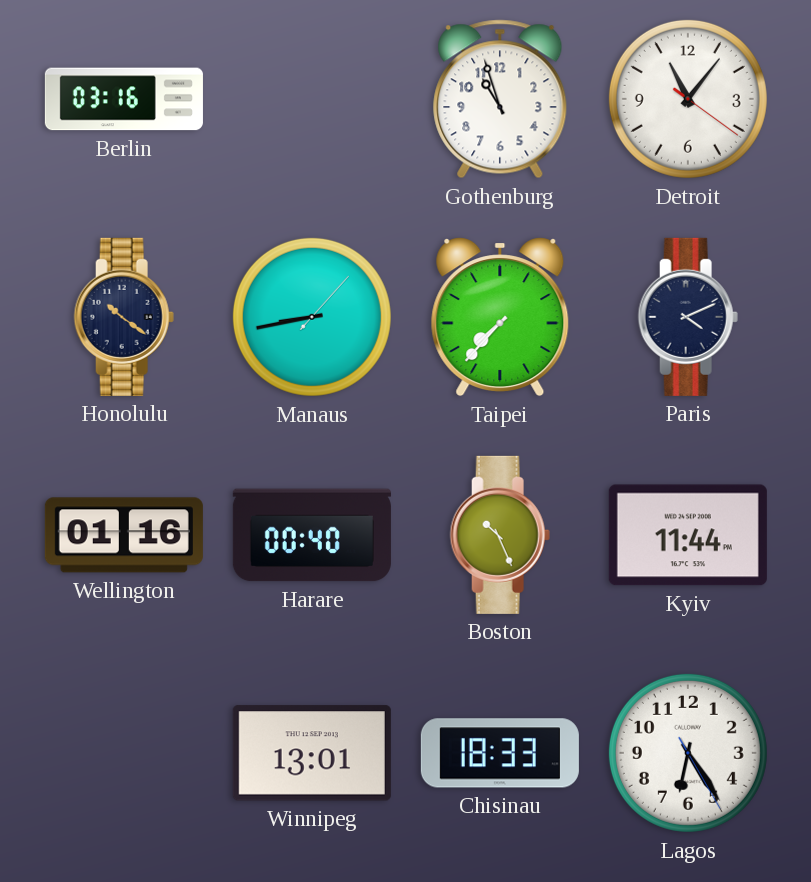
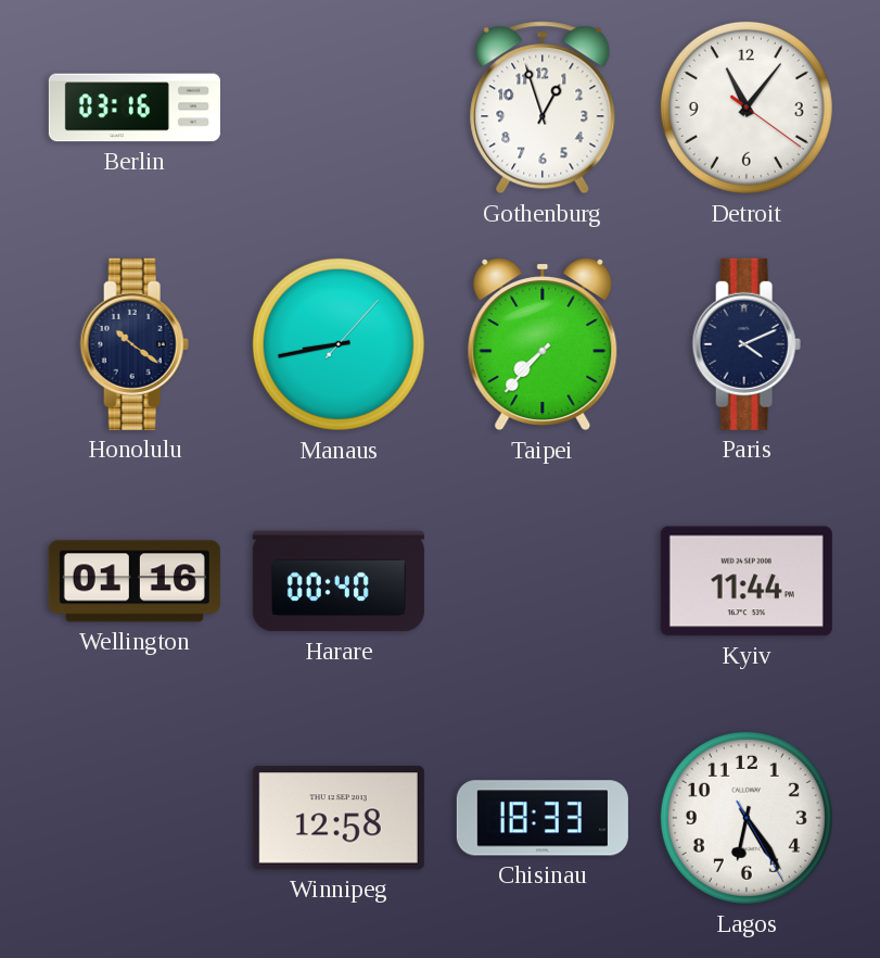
Gothenburg: 10:57 -> 12:57 (543, 108)
Boston: 10:26 -> none (500, 535)
Winnipeg: 13:01 -> 12:58 (339, 818)
